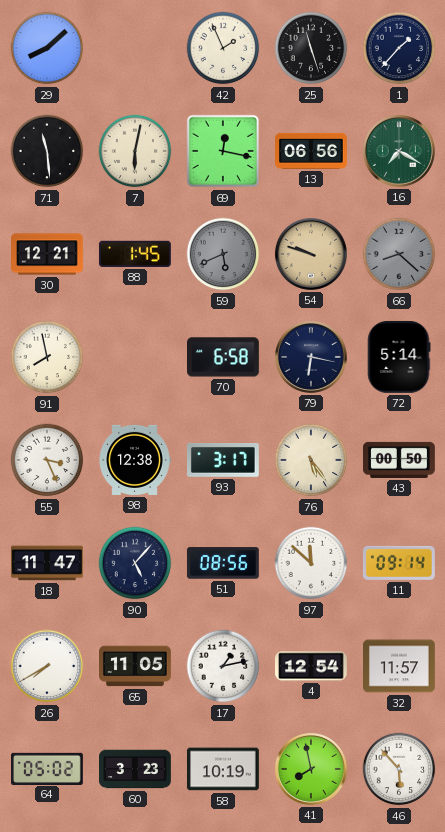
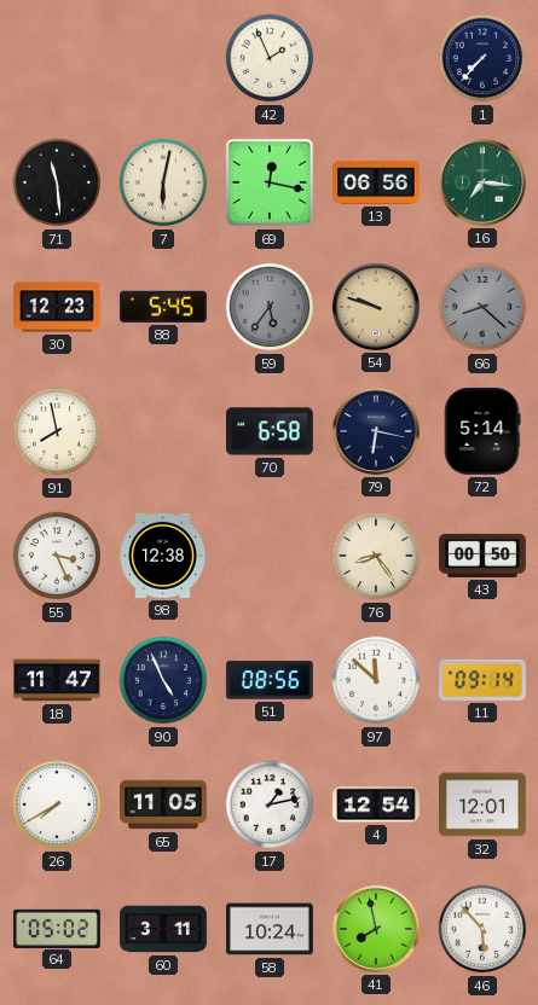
29: 8:08 -> none (47, 48)
25: 11:27 -> none (311, 48)
1: 1:37 -> 7:37 (482, 58)
16: 7:20 -> 7:16 (482, 182)
30: 12:21 -> 12:23 (58, 307)
88: 1:45 -> 5:45 (163, 307)
59: 5:41 -> 5:36 (270, 307)
93: 3:17 -> none (223, 461)
76: 5:24 -> 8:24 (376, 556)
90: 5:07 -> 4:56 (163, 680)
32: 11:57 -> 12:01 (484, 804)
60: 3:23 -> 3:11 (164, 929)
58: 10:19 -> 10:24 (271, 929)
